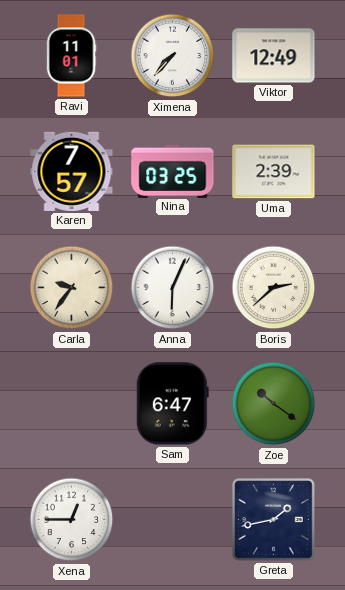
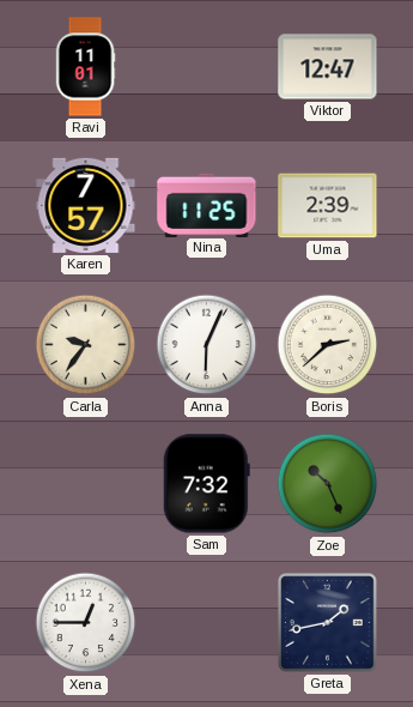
Ximena: 7:37 -> none (173, 56)
Viktor: 12:49 -> 12:47 (328, 67)
Nina: 03:25 -> 11:25 (207, 205)
Sam: 6:47 -> 7:32 (206, 484)
Zoe: 10:21 -> 10:26 (328, 484)
